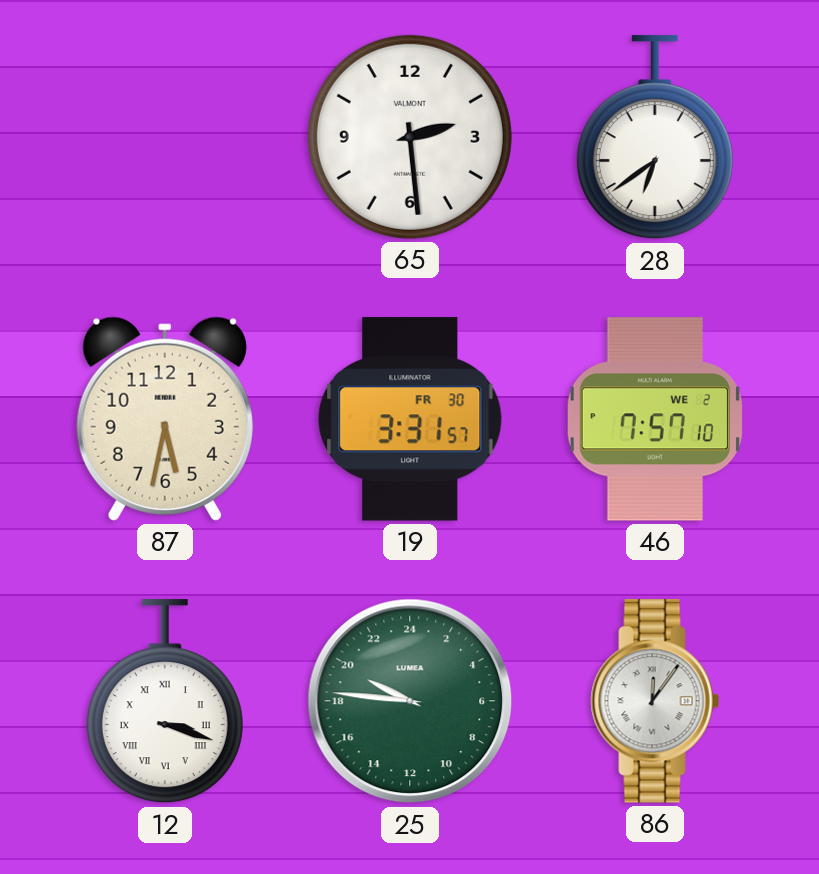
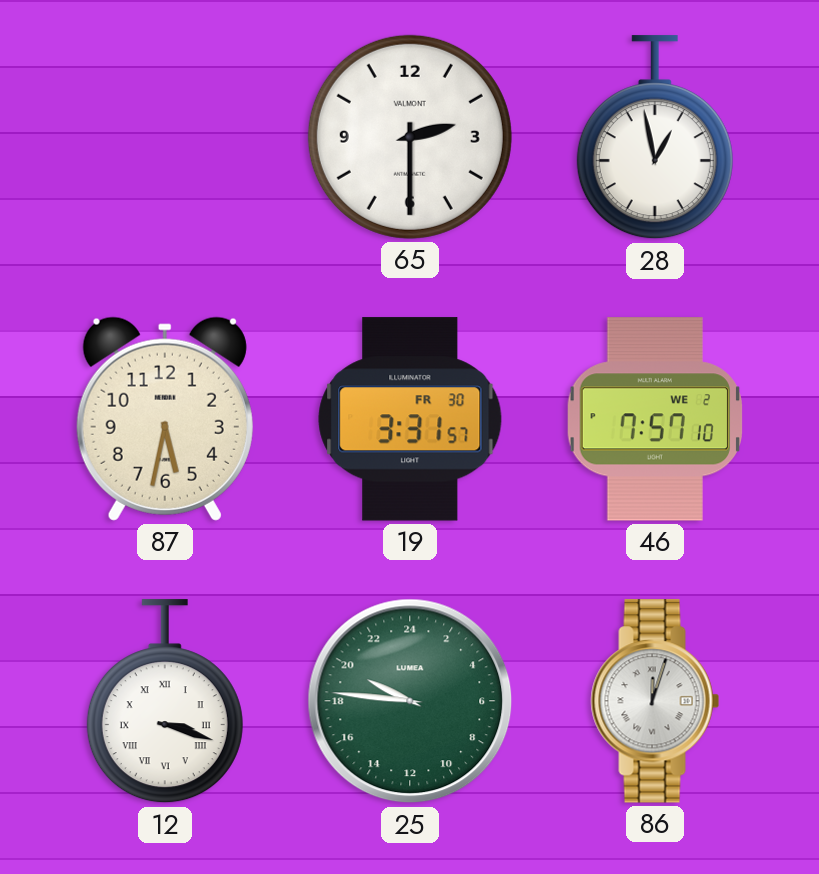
65: 2:29 -> 2:30 (410, 137)
28: 6:39 -> 12:58 (655, 138)
86: 12:06 -> 12:03 (655, 701)
